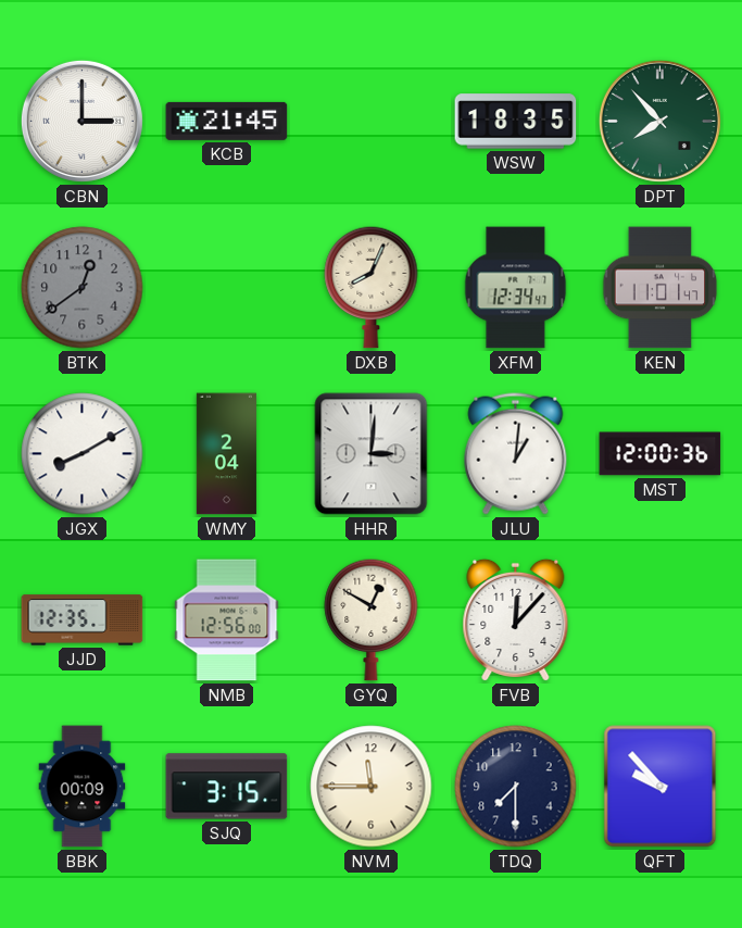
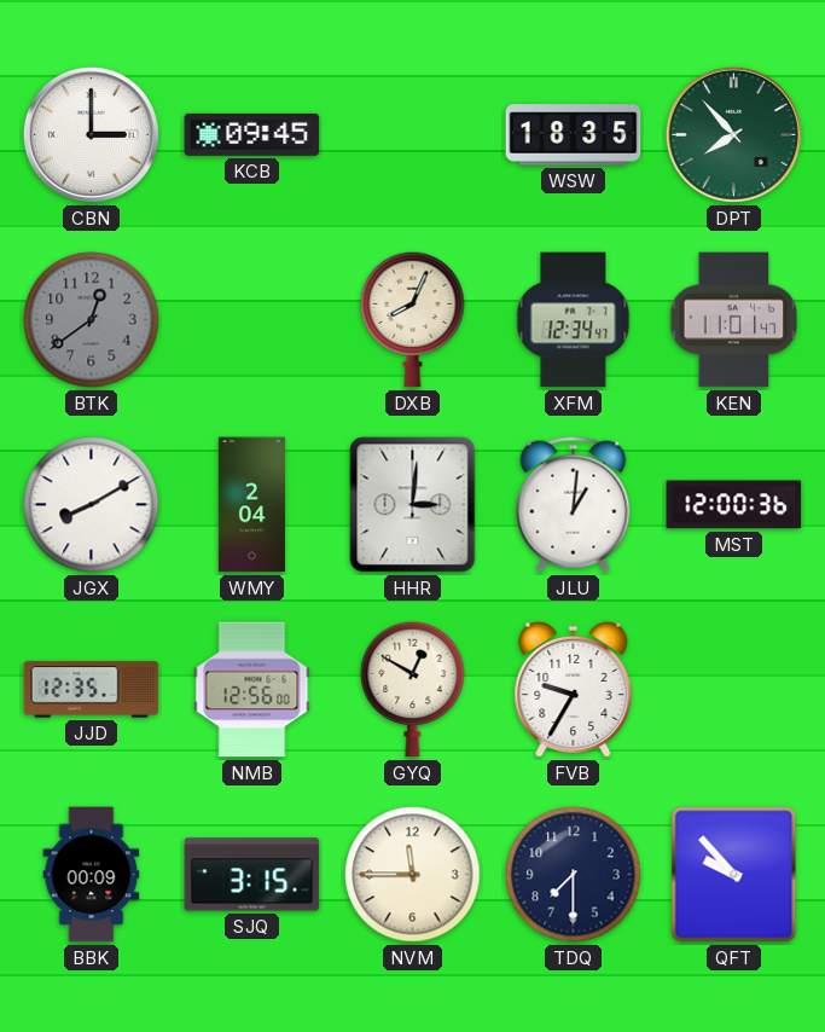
KCB: 21:45 -> 09:45 (252, 134)
FVB: 12:07 -> 9:35 (574, 689)
